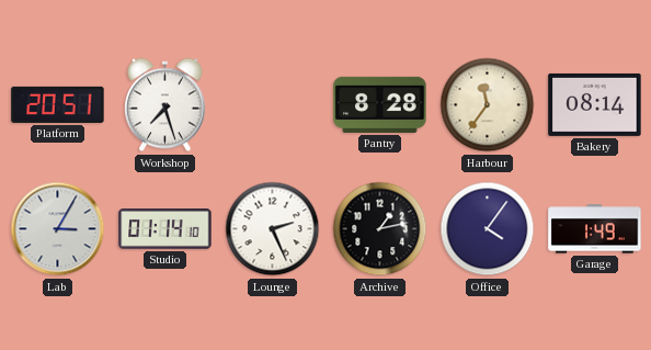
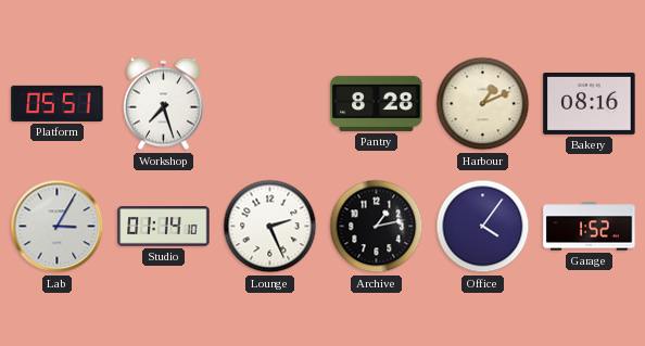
Platform: 20:51 -> 05:51 (58, 103)
Harbour: 11:36 -> 1:11 (483, 104)
Bakery: 08:14 -> 08:16 (590, 103)
Garage: 1:49 -> 1:52 (590, 227)
